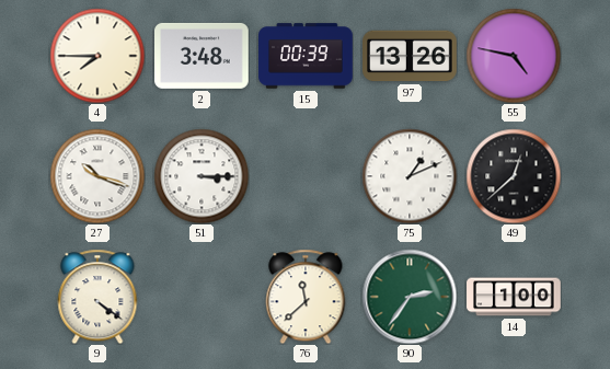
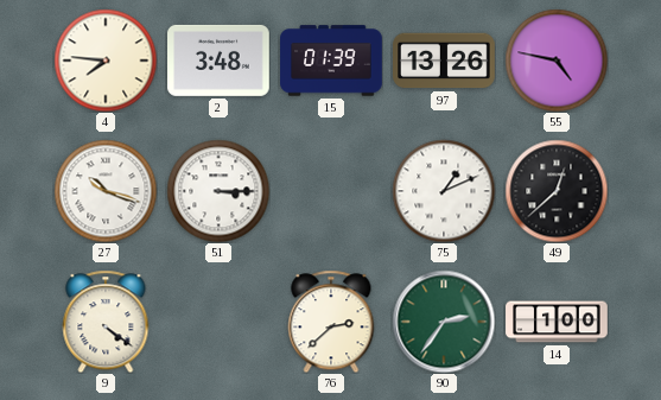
4: 7:45 -> 7:46 (106, 61)
15: 00:39 -> 01:39 (331, 61)
76: 11:38 -> 2:38 (331, 322)
